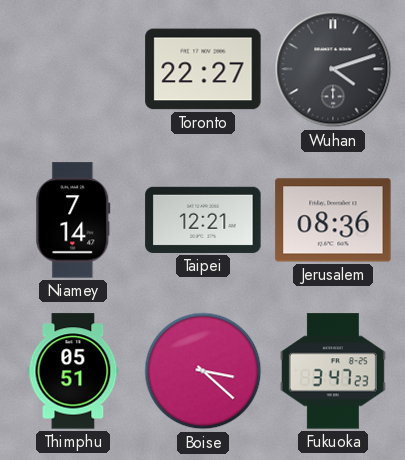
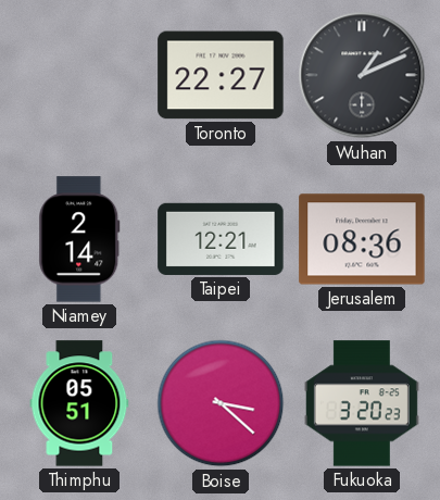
Wuhan: 4:12 -> 1:11 (362, 75)
Niamey: 7:14 -> 2:14 (79, 239)
Fukuoka: 3:47 -> 3:20 (362, 403)
